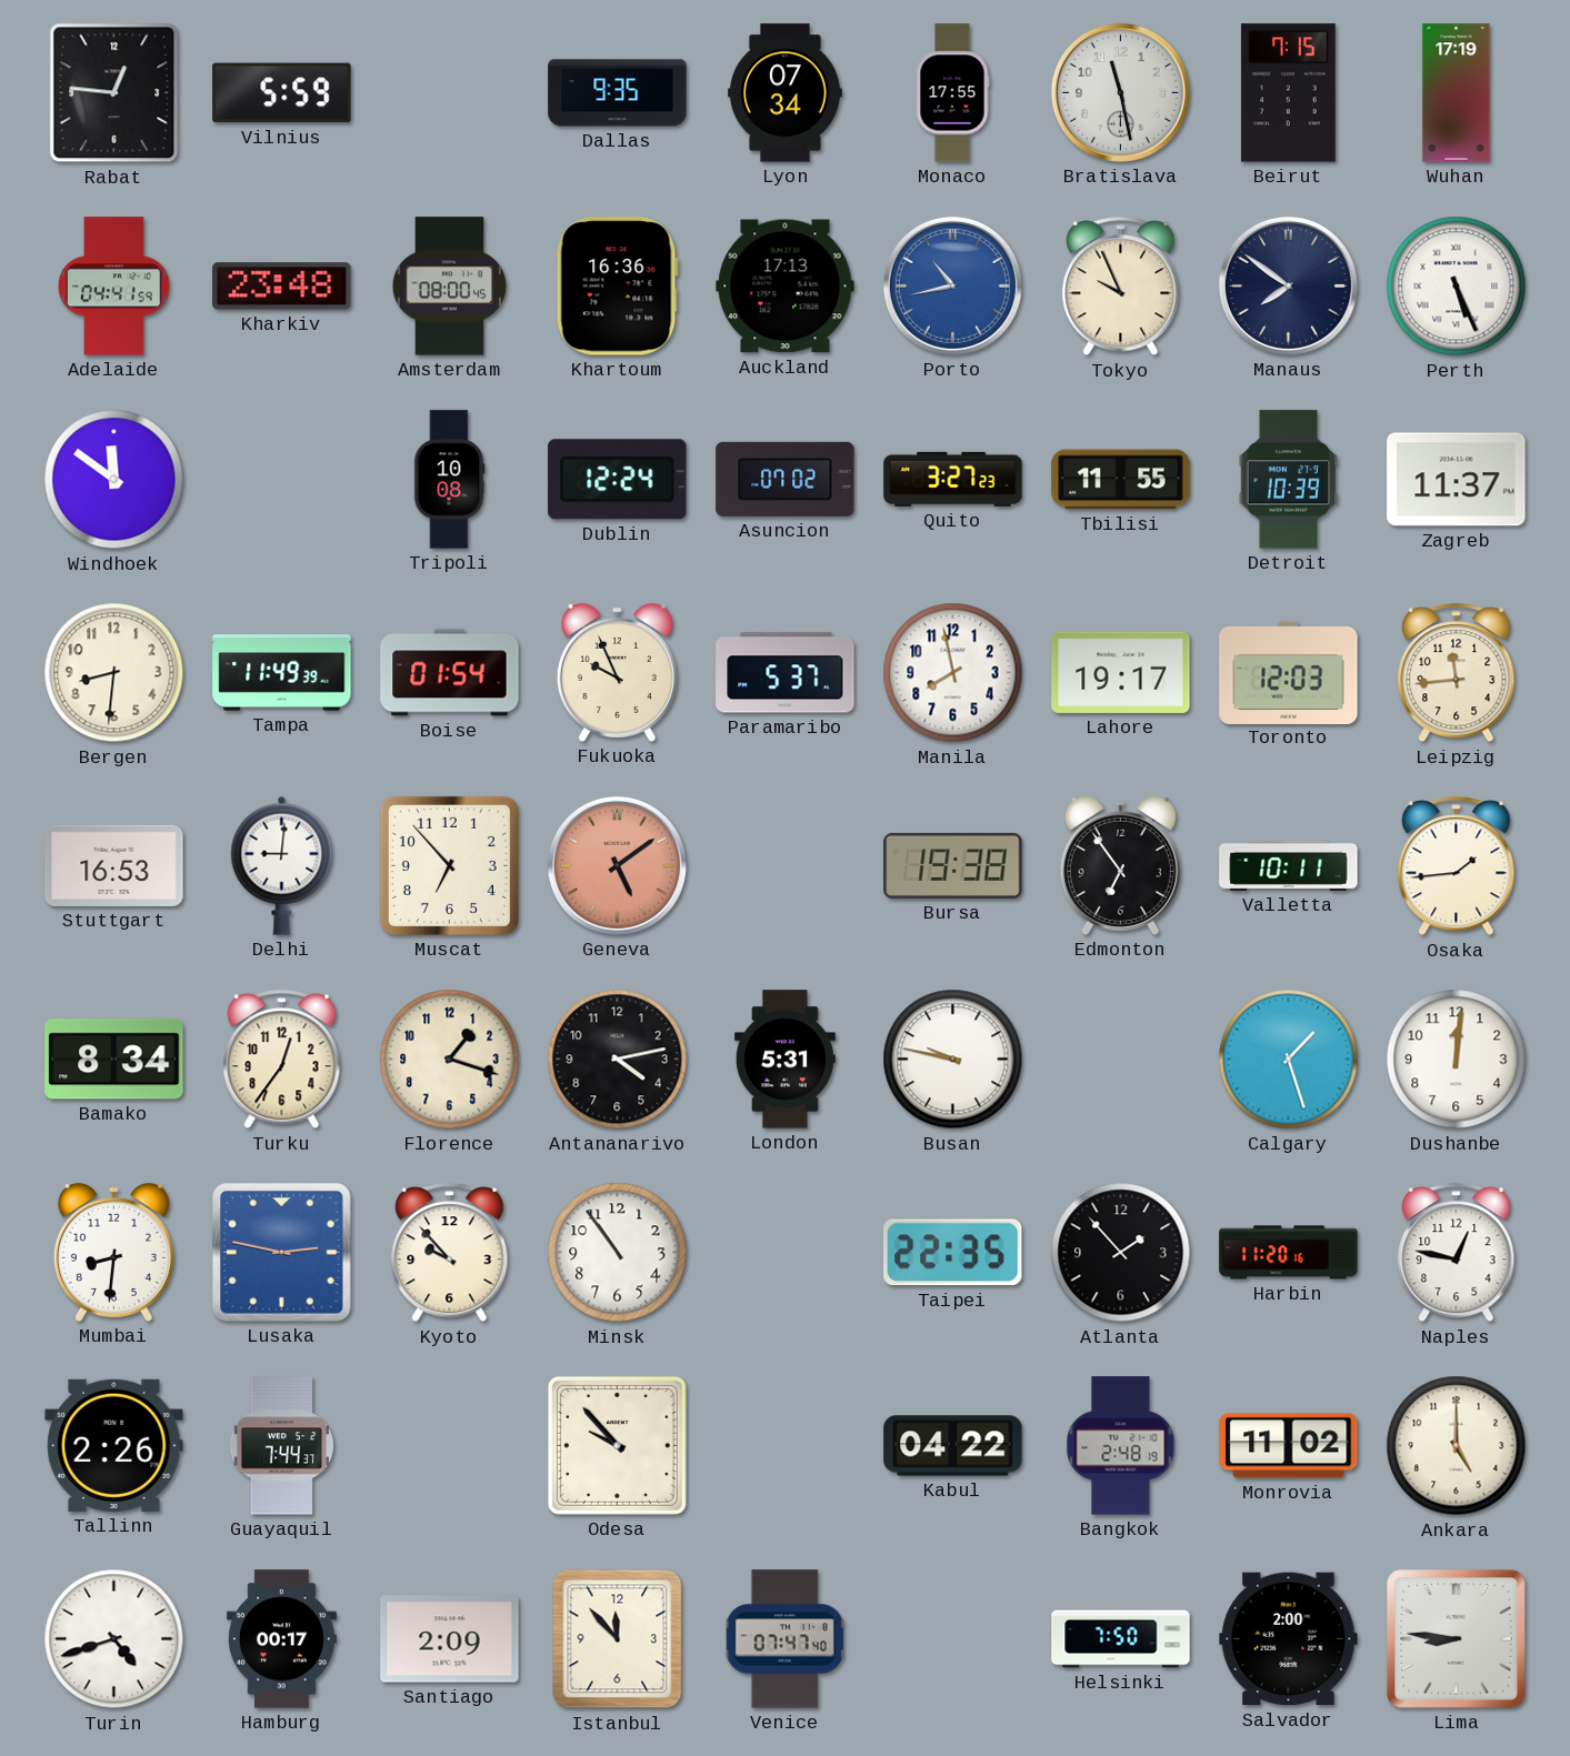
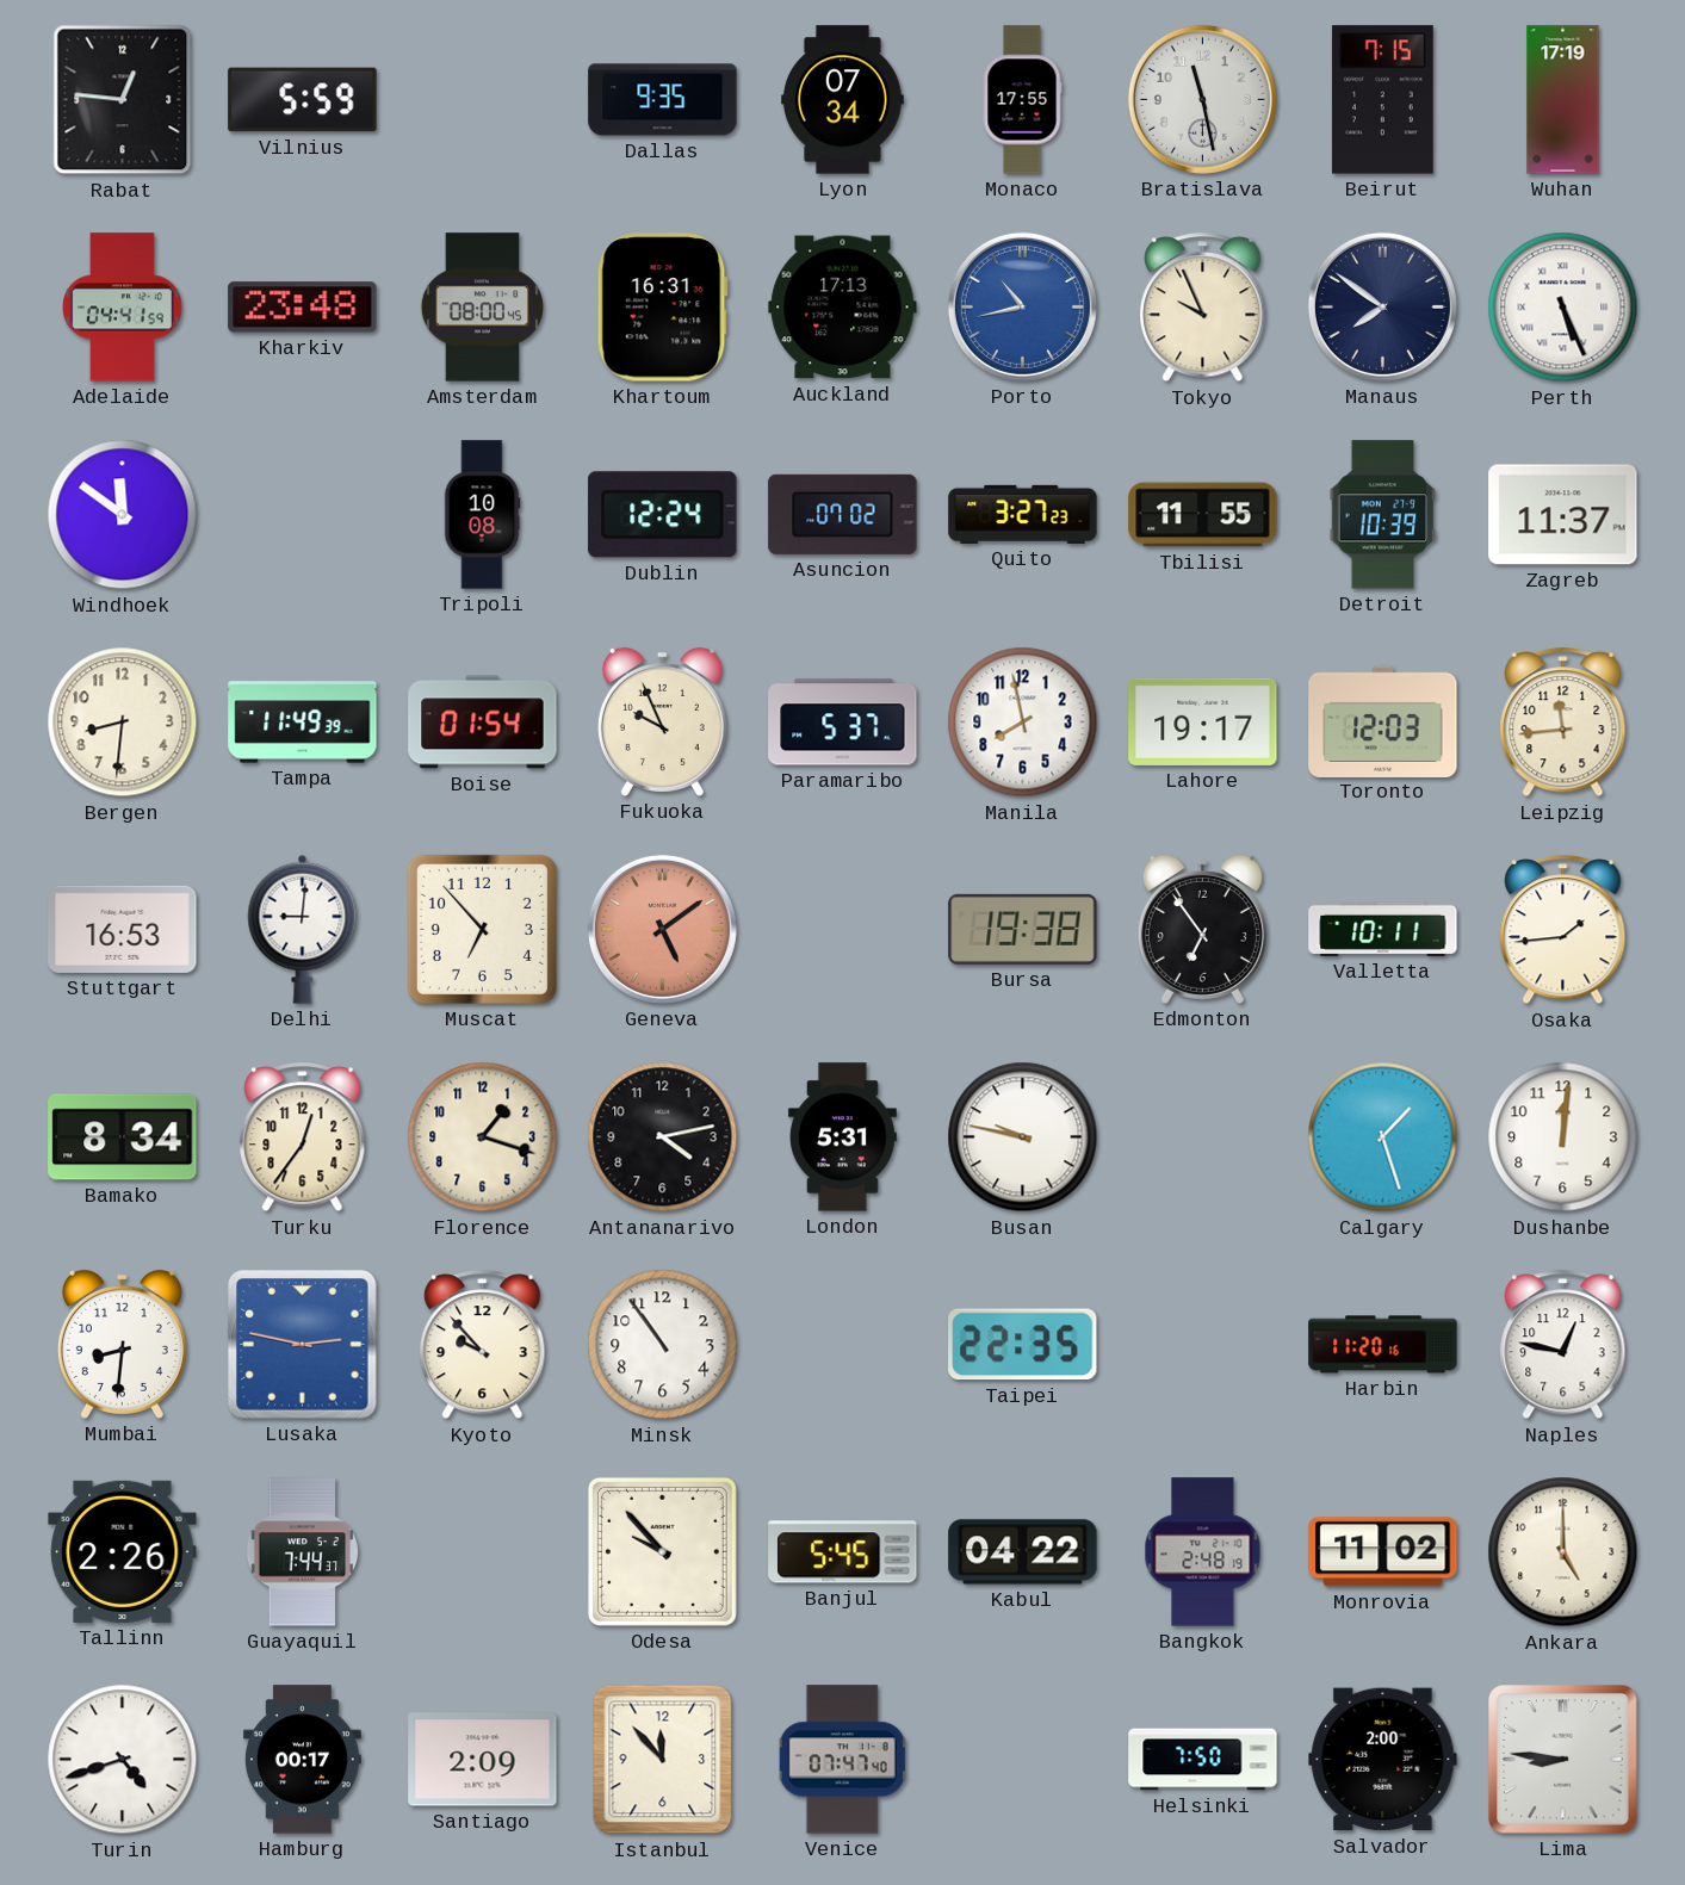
Khartoum: 16:36 -> 16:31 (662, 308)
Atlanta: 1:53 -> none (1121, 1253)
Banjul: none -> 5:45 (843, 1552)
